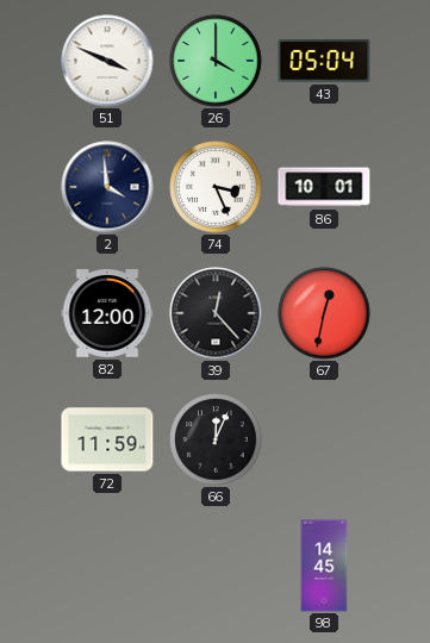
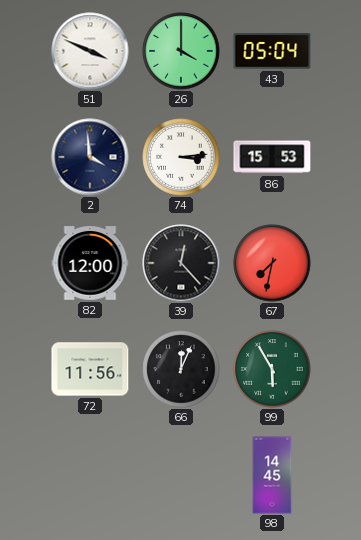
74: 3:26 -> 3:14 (181, 157)
86: 10:01 -> 15:53 (272, 157)
67: 12:32 -> 7:32 (272, 263)
72: 11:59 -> 11:56 (90, 369)
99: none -> 5:55 (272, 369)
